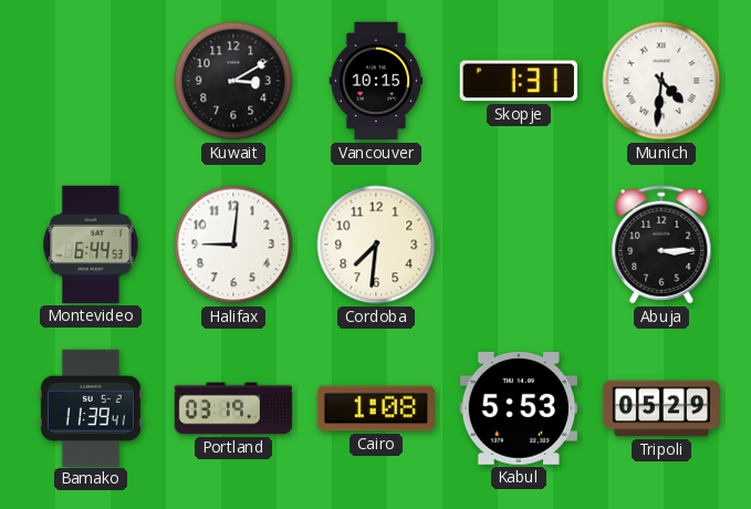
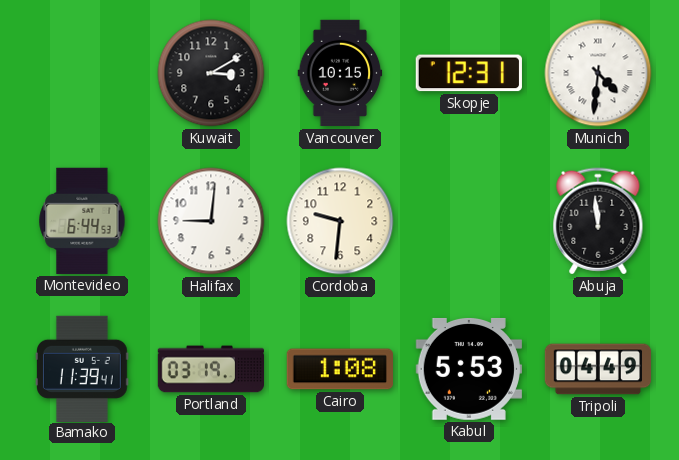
Skopje: 1:31 -> 12:31 (469, 73)
Cordoba: 7:31 -> 9:31 (340, 221)
Abuja: 3:15 -> 11:59 (598, 221)
Tripoli: 05:29 -> 04:49 (598, 369)
